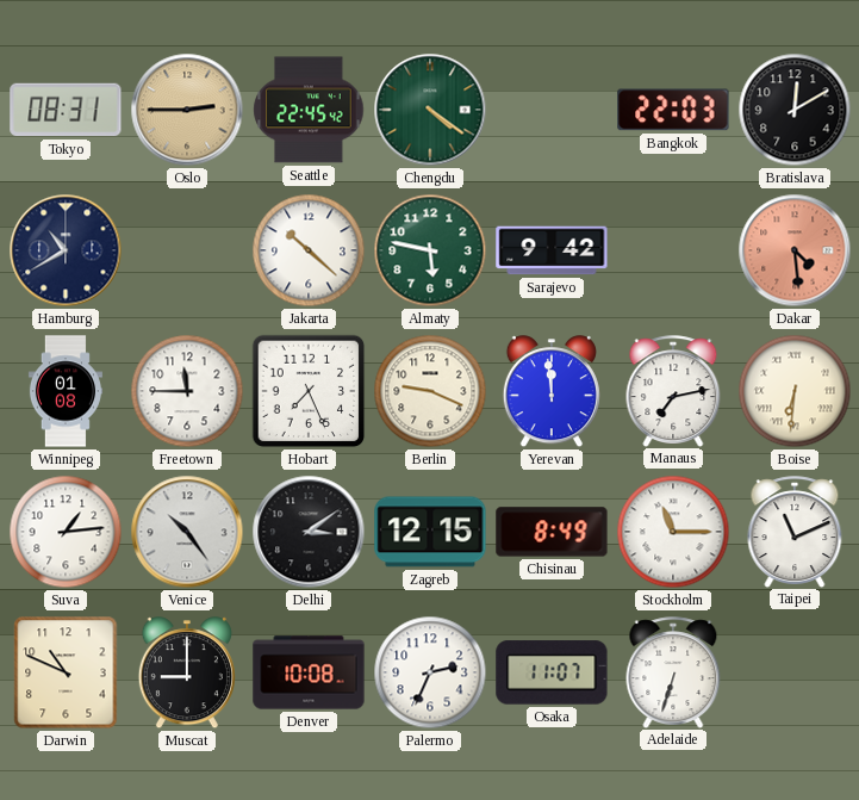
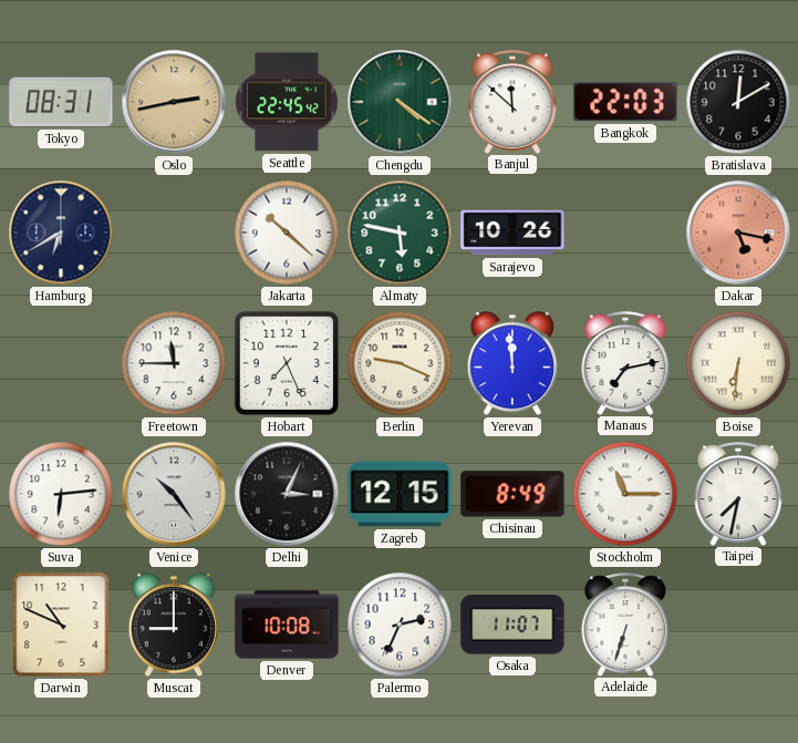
Oslo: 2:45 -> 2:43 (174, 102)
Banjul: none -> 11:52 (512, 102)
Hamburg: 10:40 -> 6:40 (61, 233)
Sarajevo: 9:42 -> 10:26 (512, 233)
Dakar: 4:29 -> 5:17 (738, 233)
Winnipeg: 01:08 -> none (66, 391)
Suva: 1:14 -> 6:14 (61, 494)
Delhi: 3:09 -> 3:04 (287, 494)
Taipei: 11:11 -> 7:32 (738, 494)
